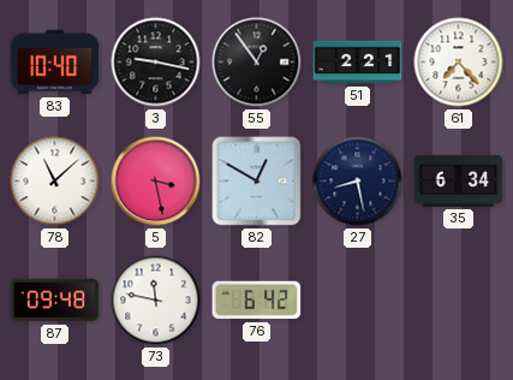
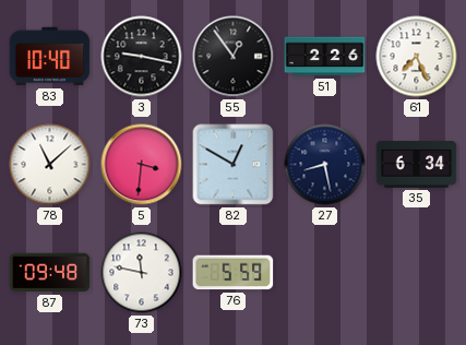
51: 2:21 -> 2:26 (325, 57)
61: 7:23 -> 7:26 (417, 57)
5: 3:28 -> 3:31 (142, 165)
76: 6:42 -> 5:59 (234, 273)
